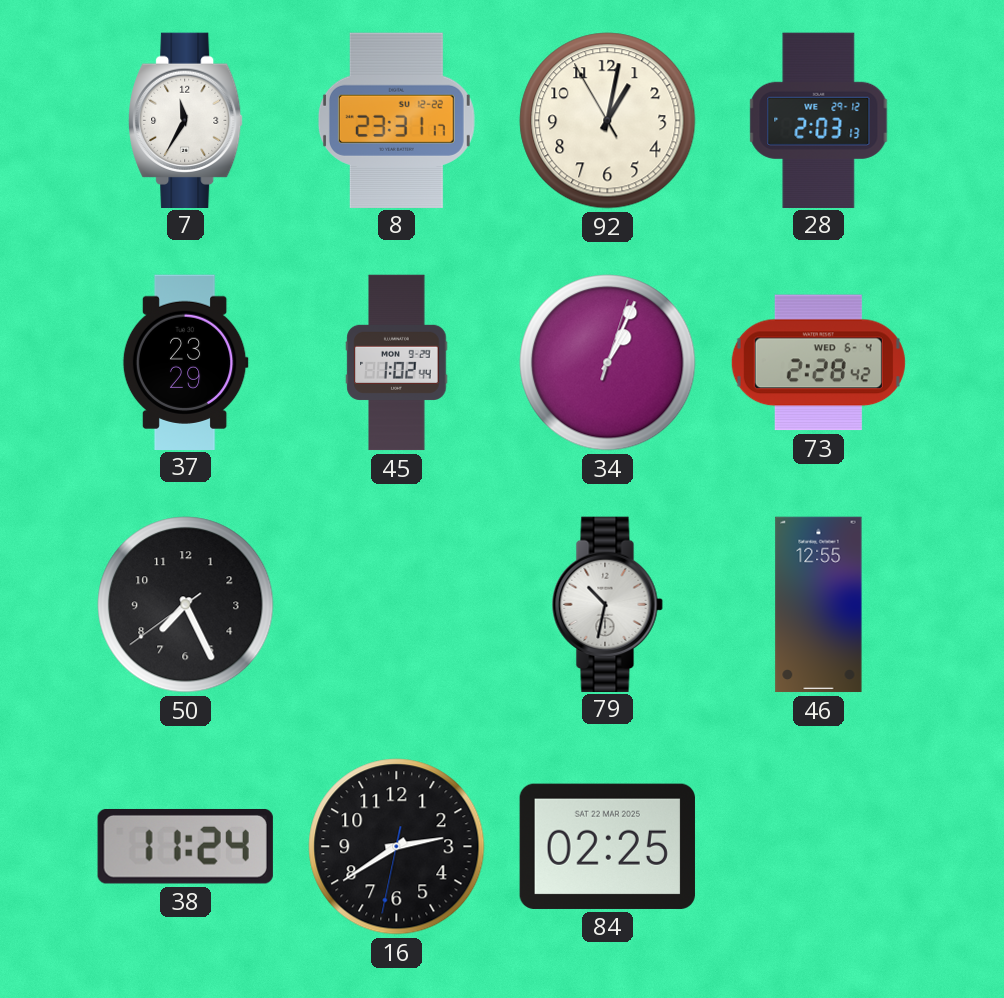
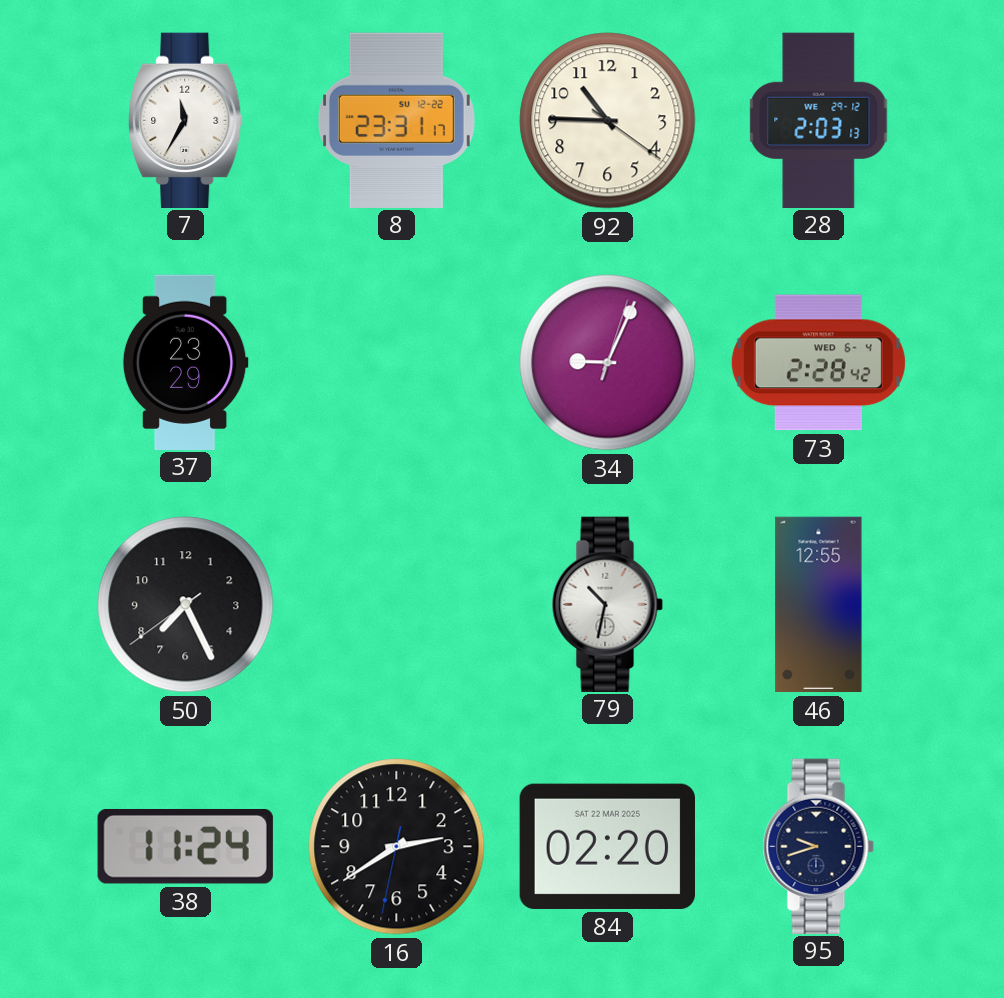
92: 1:01 -> 10:45 (608, 121)
45: 1:02 -> none (397, 363)
34: 1:04 -> 9:04 (608, 363)
84: 02:25 -> 02:20 (607, 846)
95: none -> 9:42 (818, 846)
